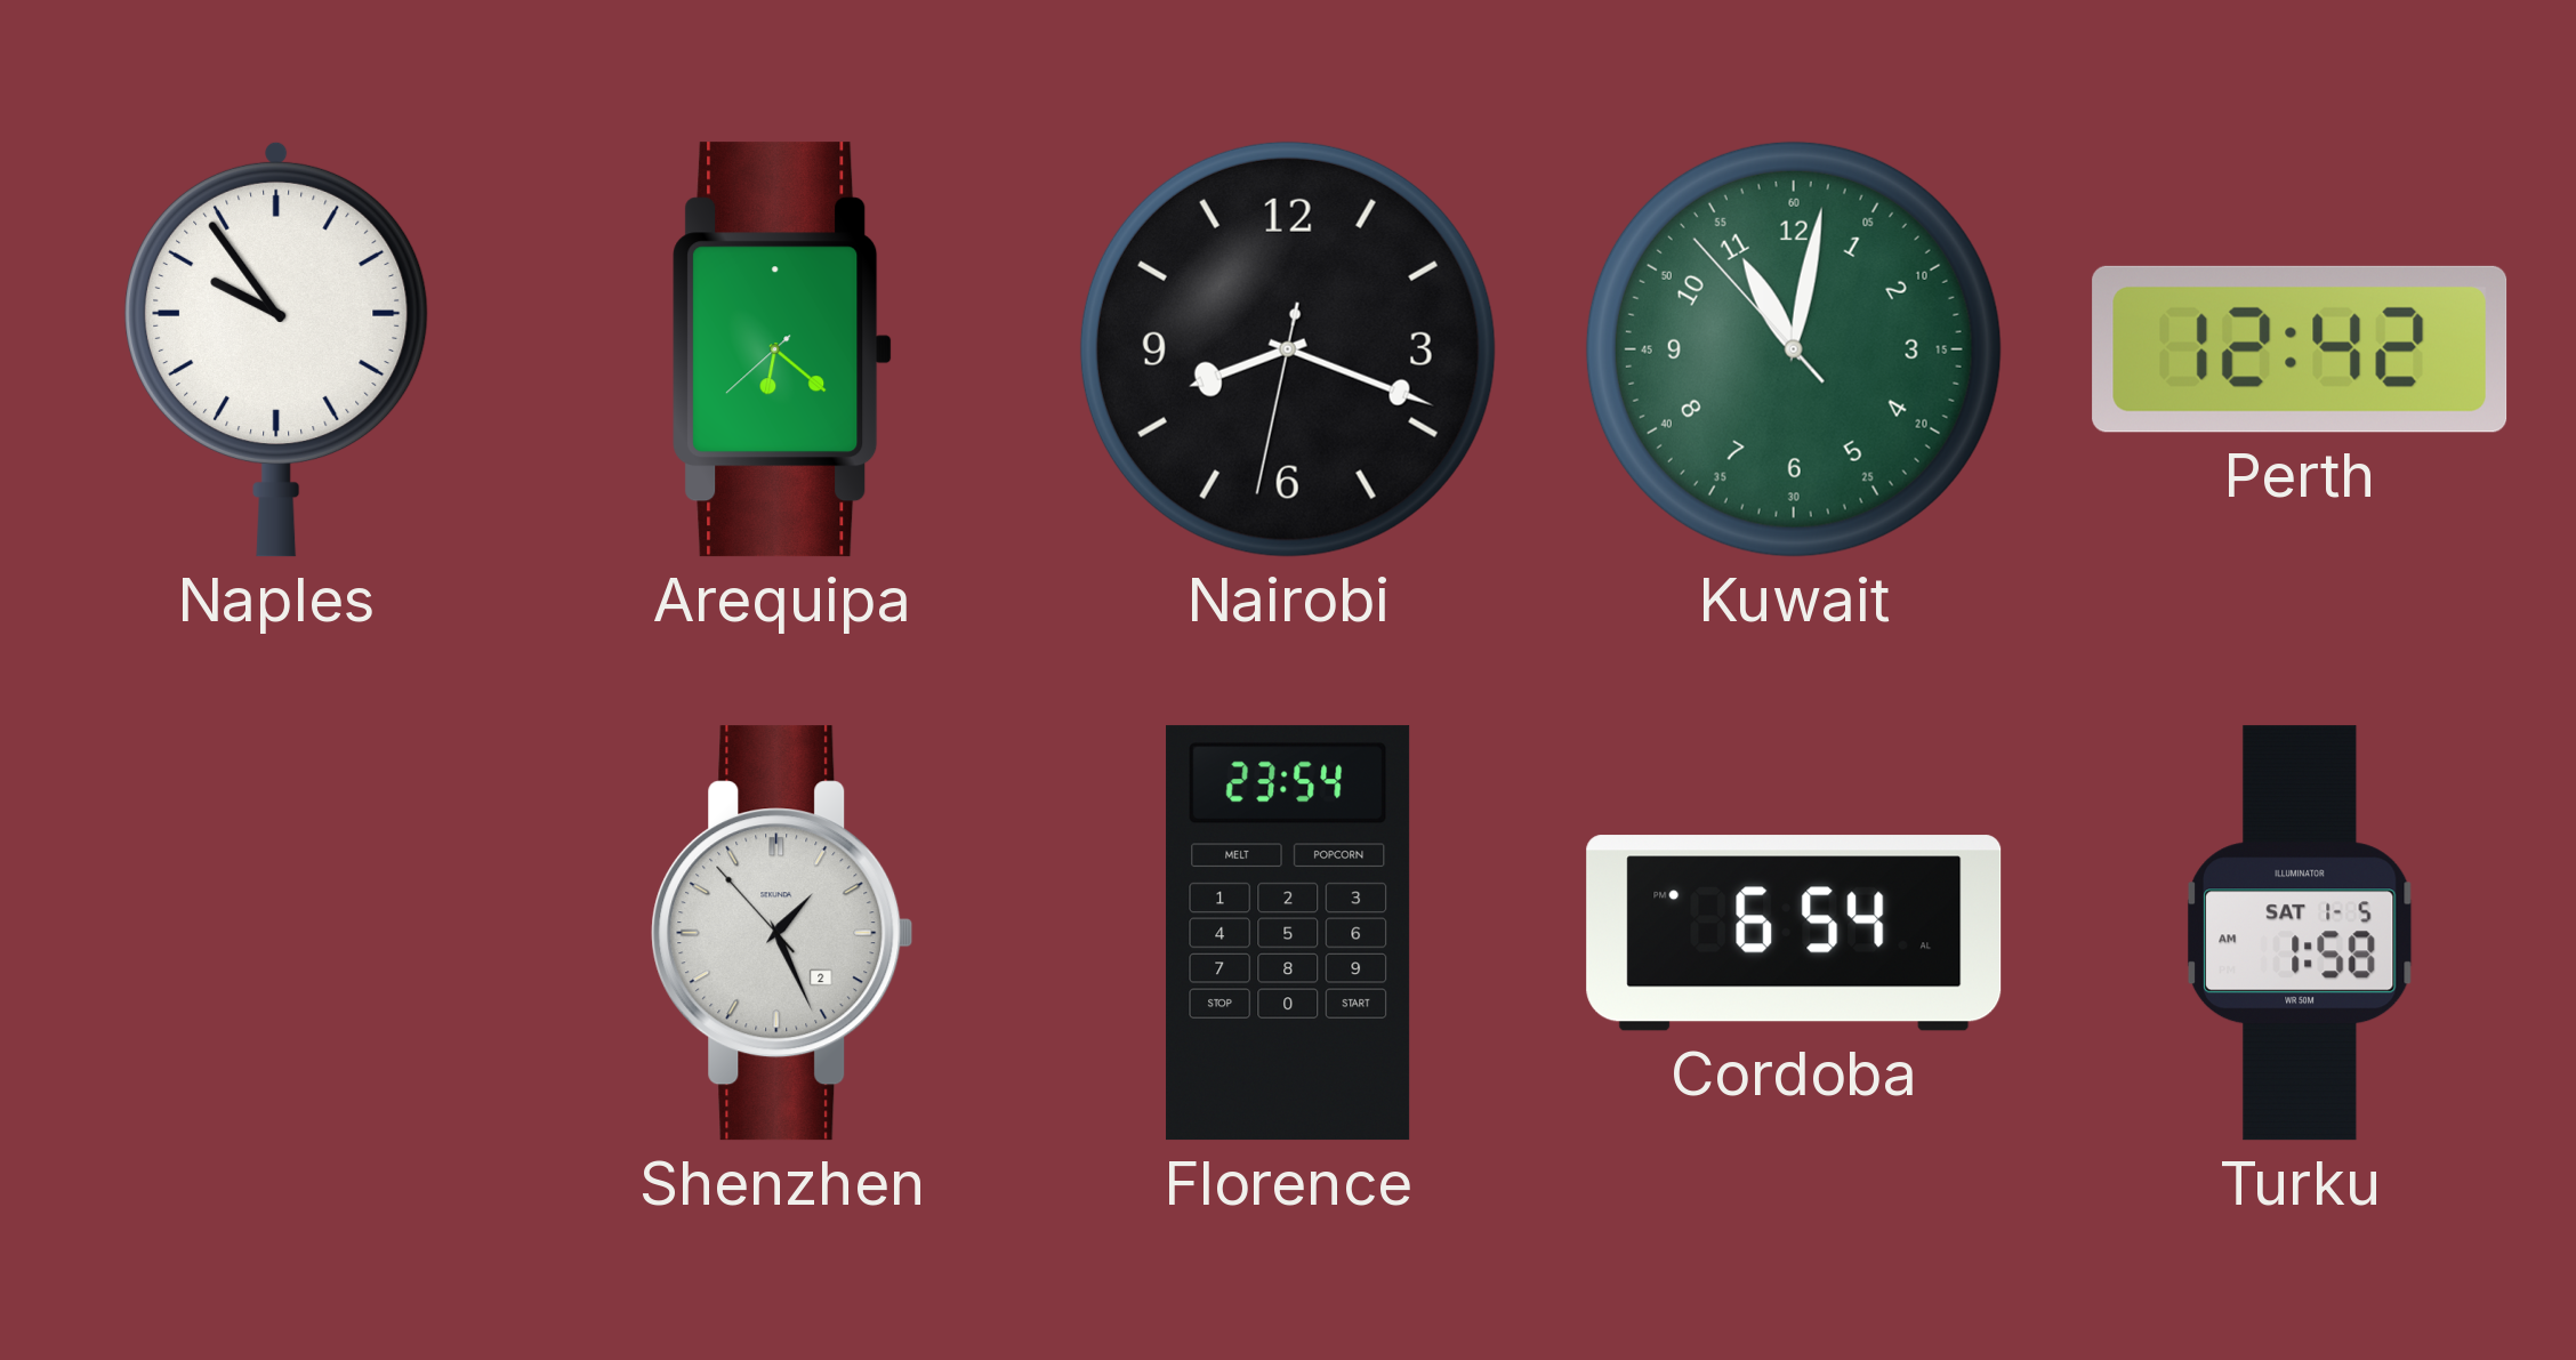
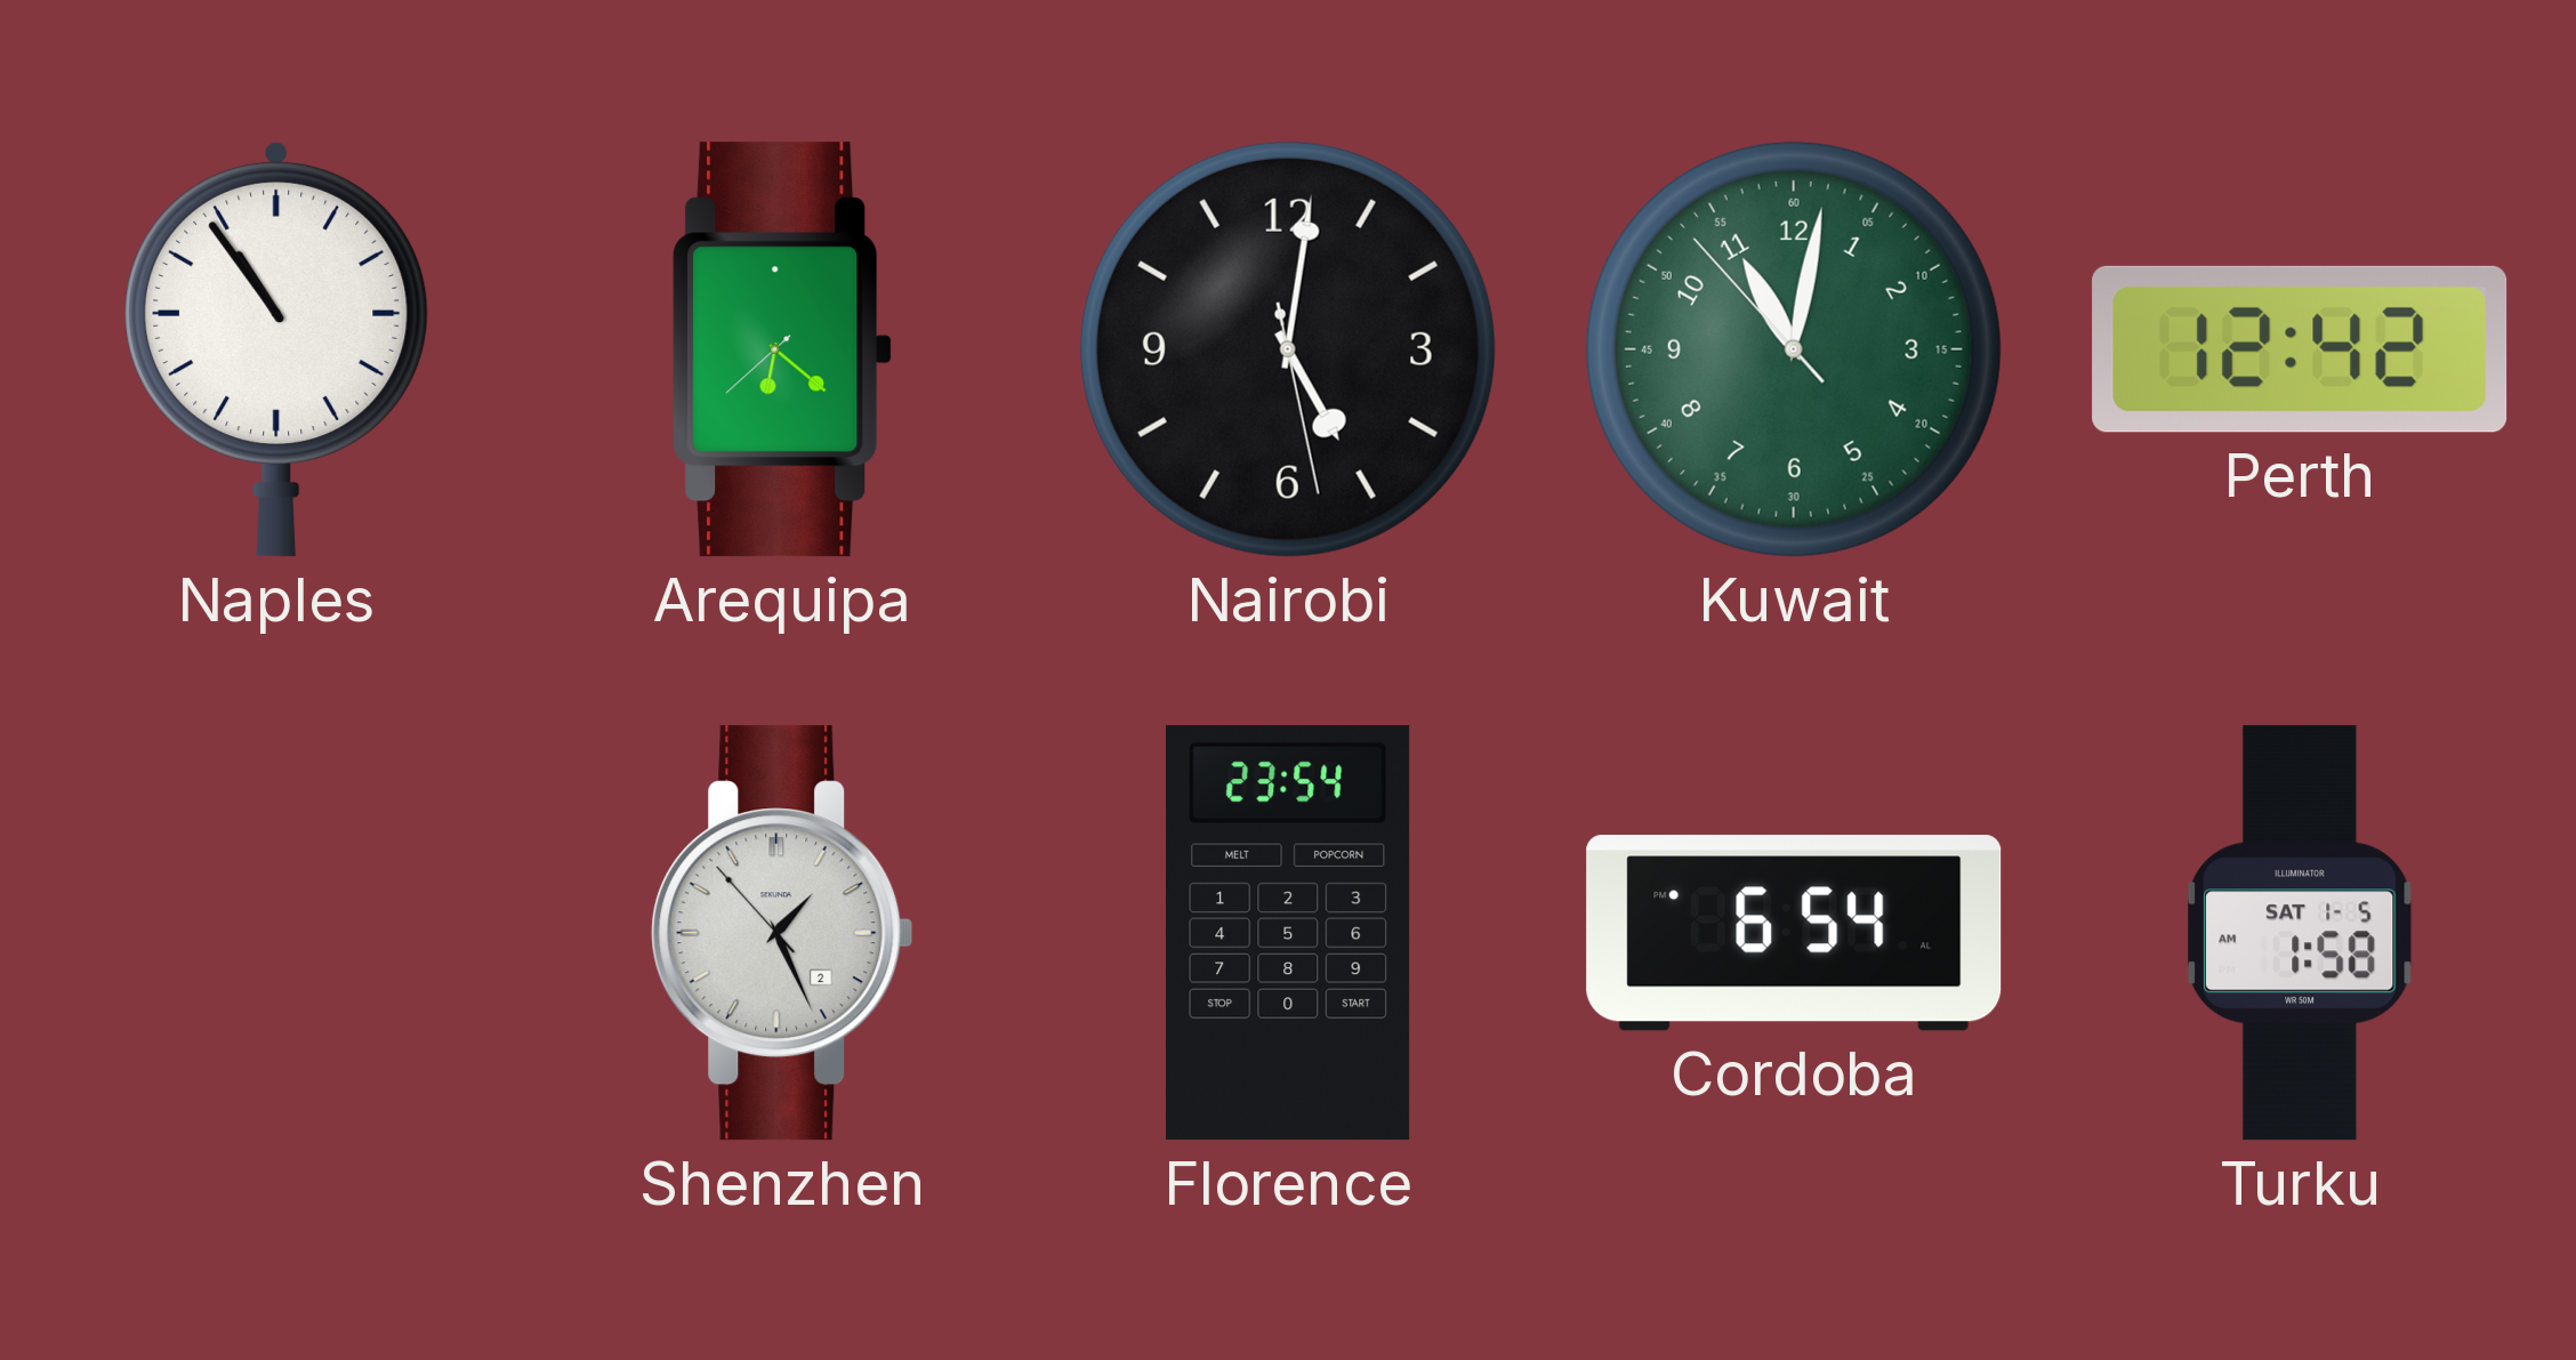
Naples: 9:54 -> 10:54 (276, 349)
Nairobi: 8:18 -> 5:01 (1288, 349)
